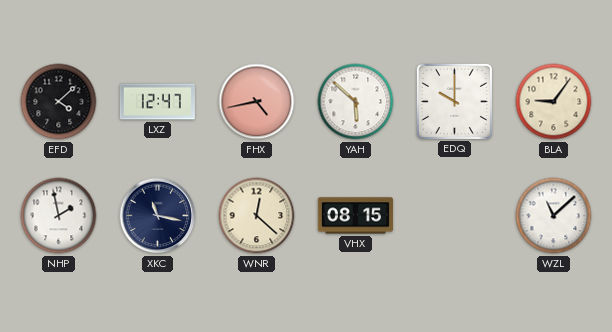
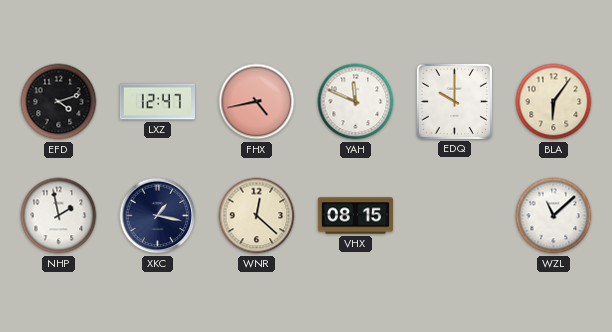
EFD: 4:08 -> 4:12 (59, 102)
YAH: 5:52 -> 11:49 (356, 102)
BLA: 9:06 -> 6:06 (554, 102)
XKC: 11:17 -> 1:17 (158, 216)
